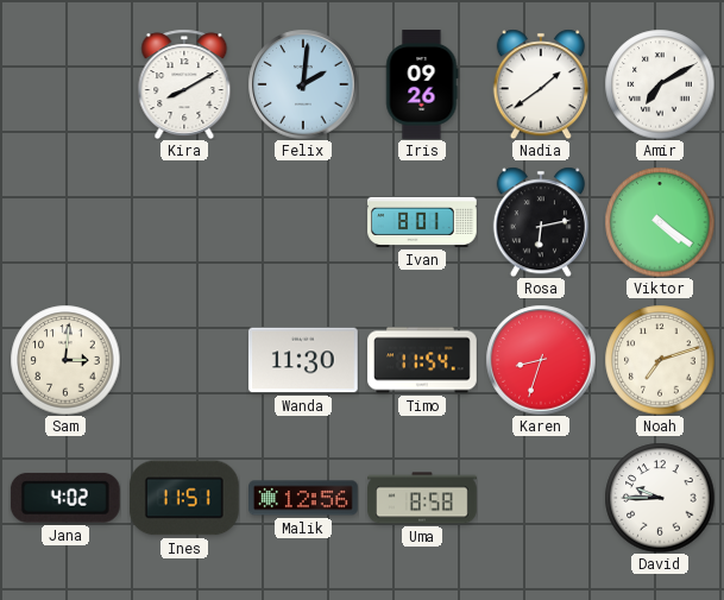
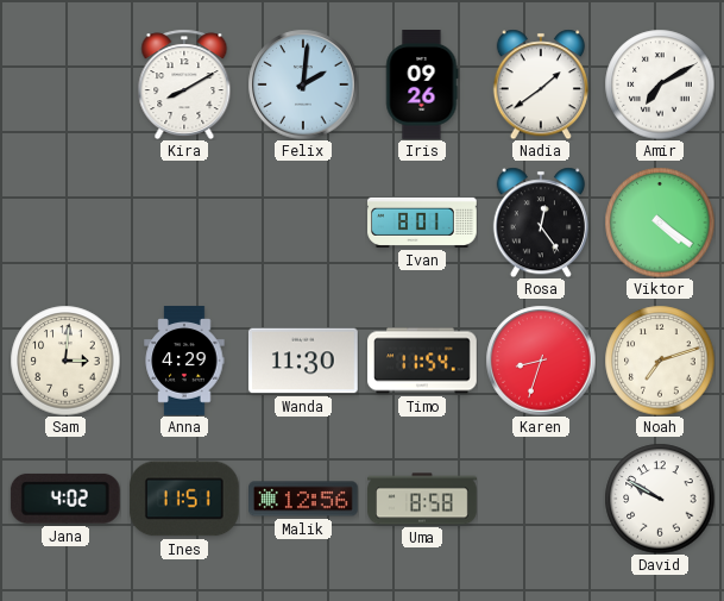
Rosa: 6:13 -> 12:24 (541, 223)
Anna: none -> 4:29 (184, 361)
David: 9:45 -> 9:50 (660, 499)
